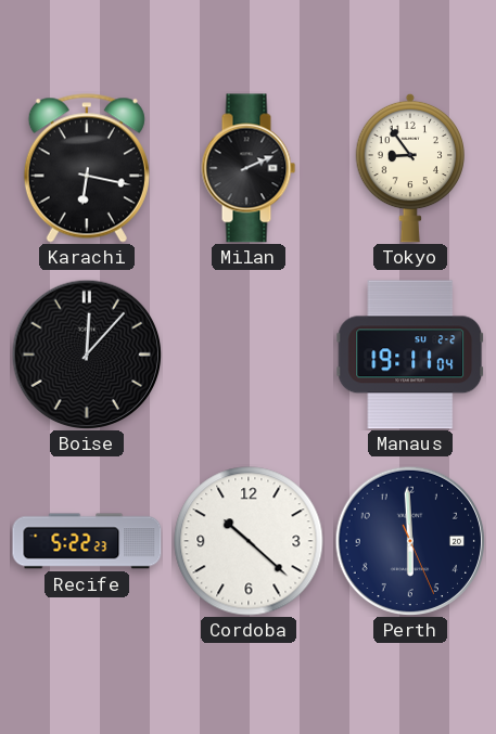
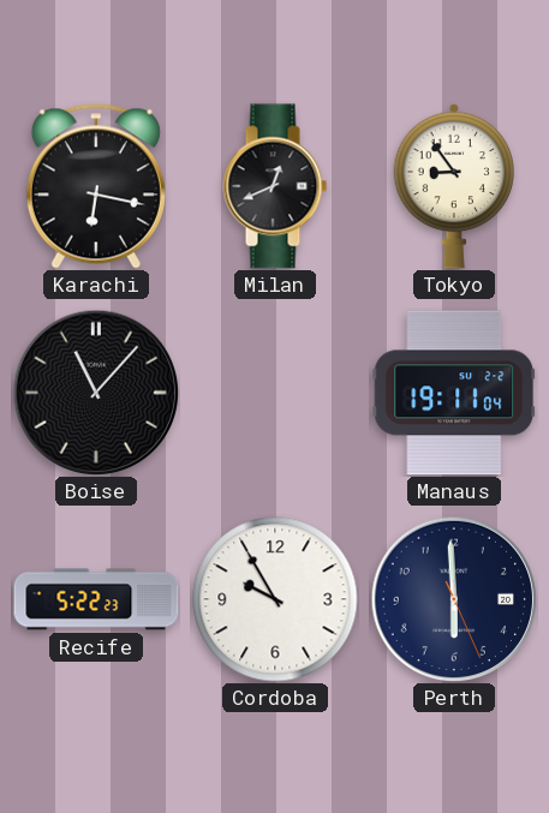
Milan: 2:11 -> 12:41 (275, 186)
Boise: 12:07 -> 11:07 (96, 393)
Cordoba: 10:22 -> 9:55 (275, 599)
